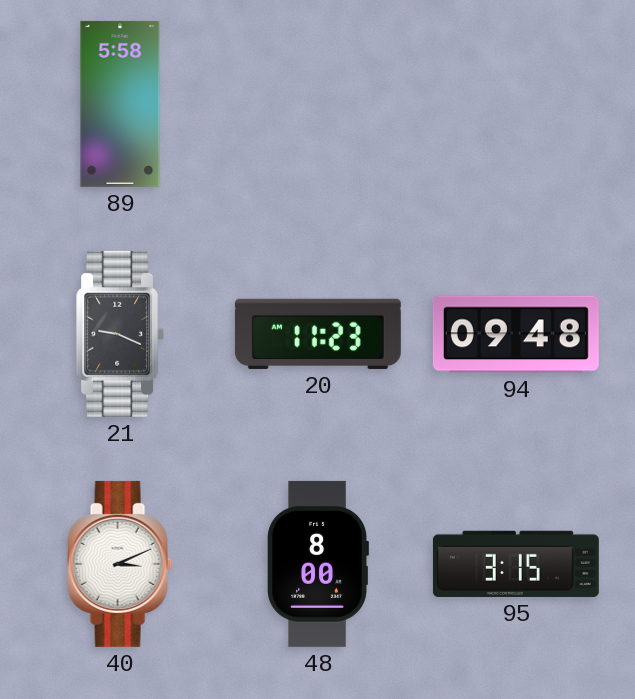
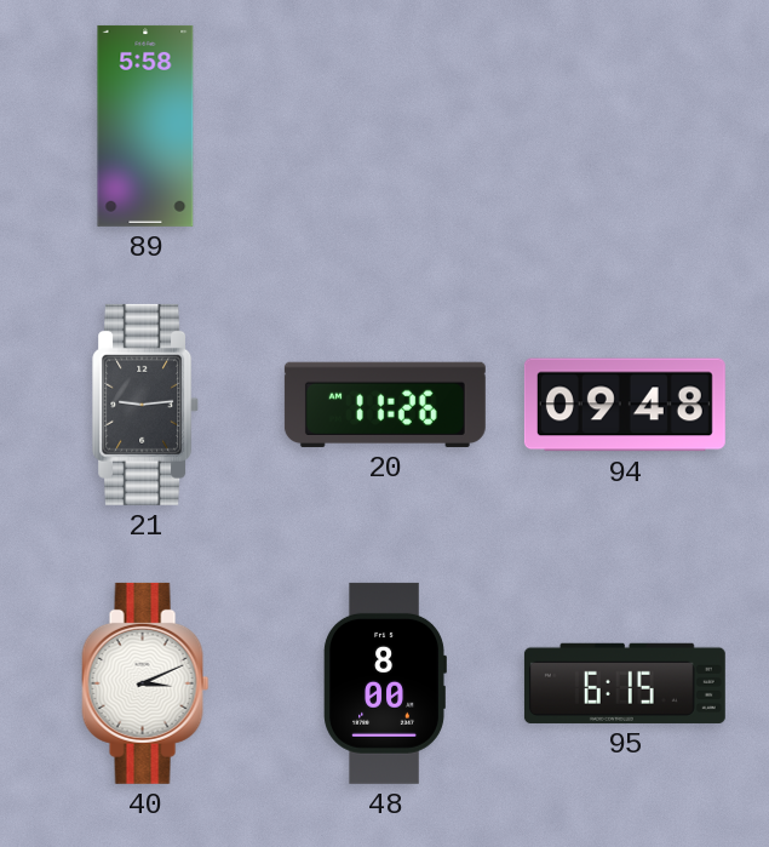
21: 9:19 -> 9:14 (147, 405)
20: 11:23 -> 11:26 (385, 405)
95: 3:15 -> 6:15 (625, 683)
